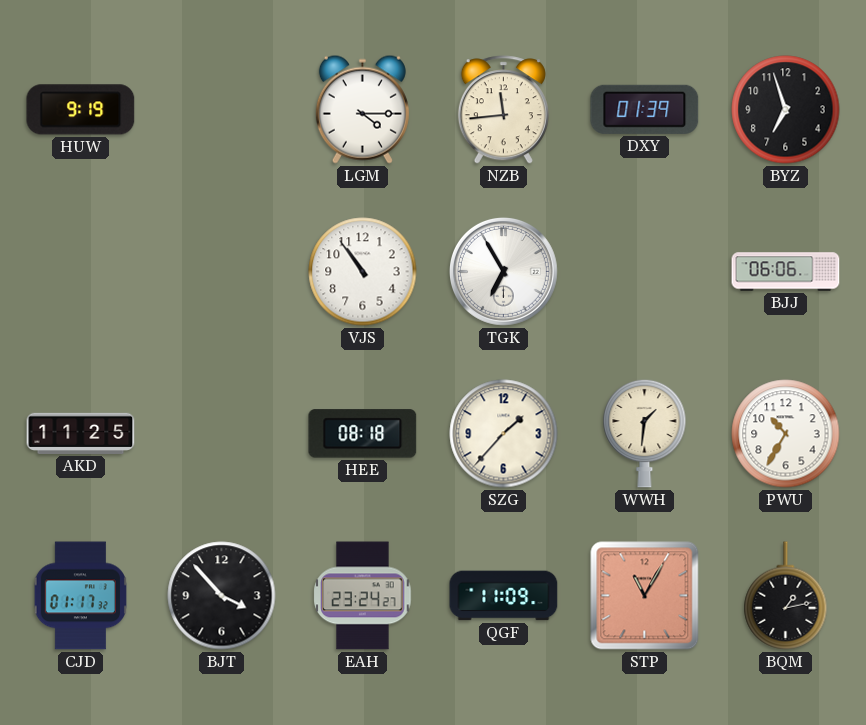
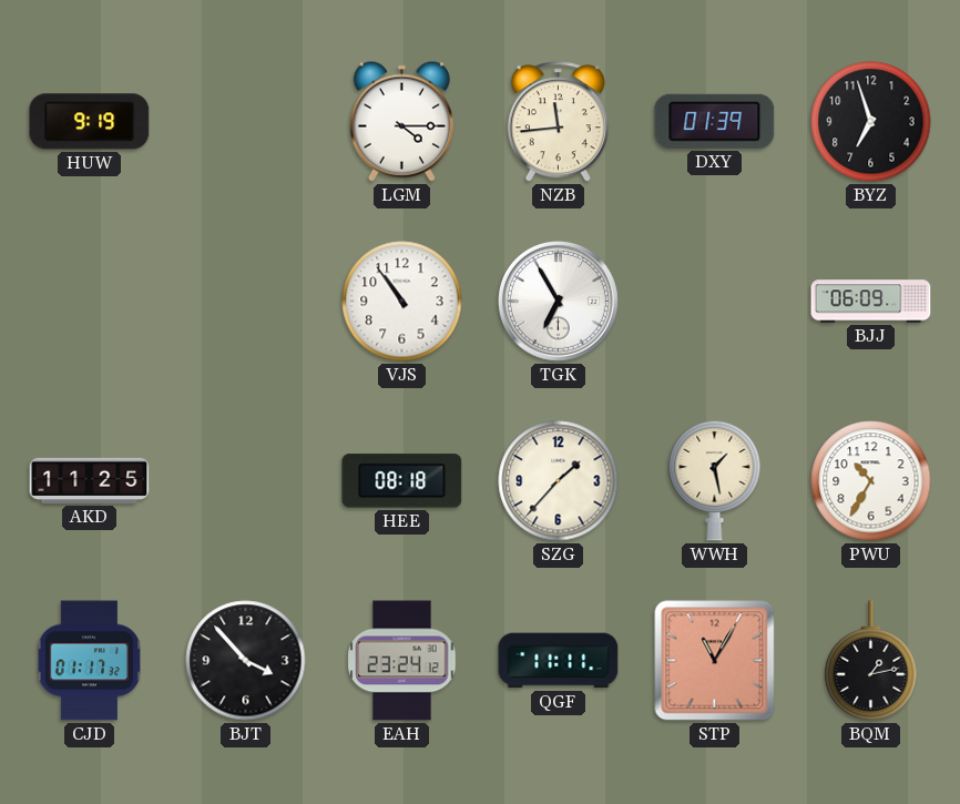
BJJ: 06:06 -> 06:09 (871, 302)
WWH: 1:31 -> 1:28 (715, 480)
EAH: 23:24:27 -> 23:24:12 (402, 661)
QGF: 11:09 -> 11:11 (559, 661)
